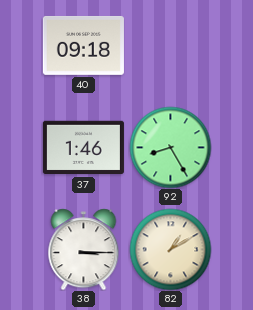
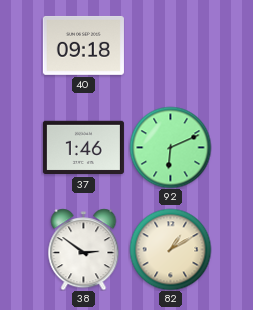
92: 8:25 -> 6:11 (170, 147)
38: 3:15 -> 2:51 (84, 249)
